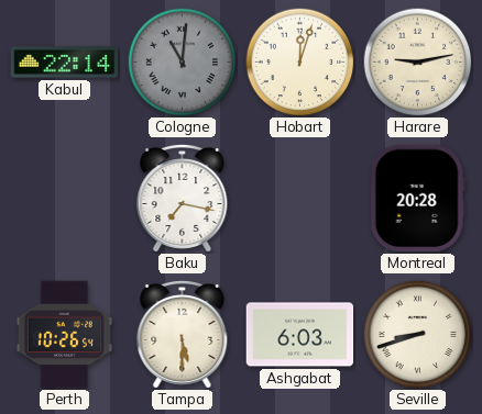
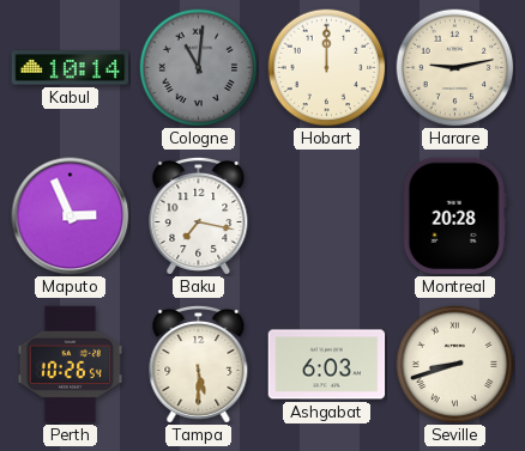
Kabul: 22:14 -> 10:14 (71, 68)
Hobart: 12:03 -> 12:00 (327, 68)
Maputo: none -> 2:56 (71, 217)
